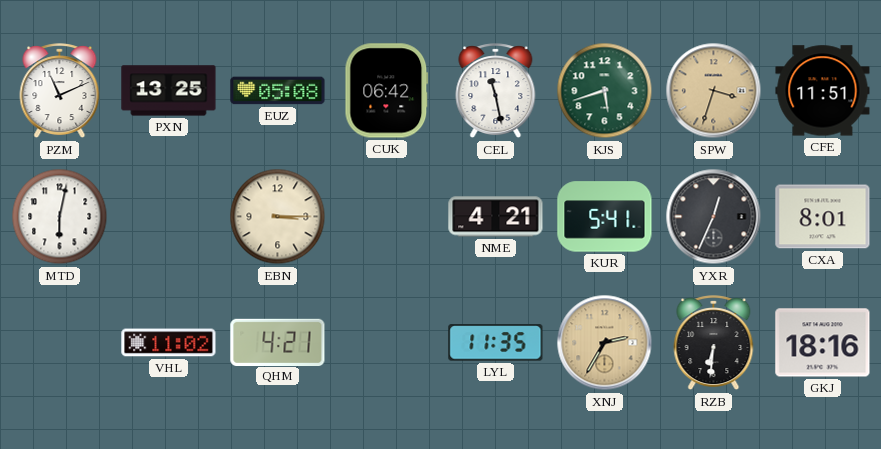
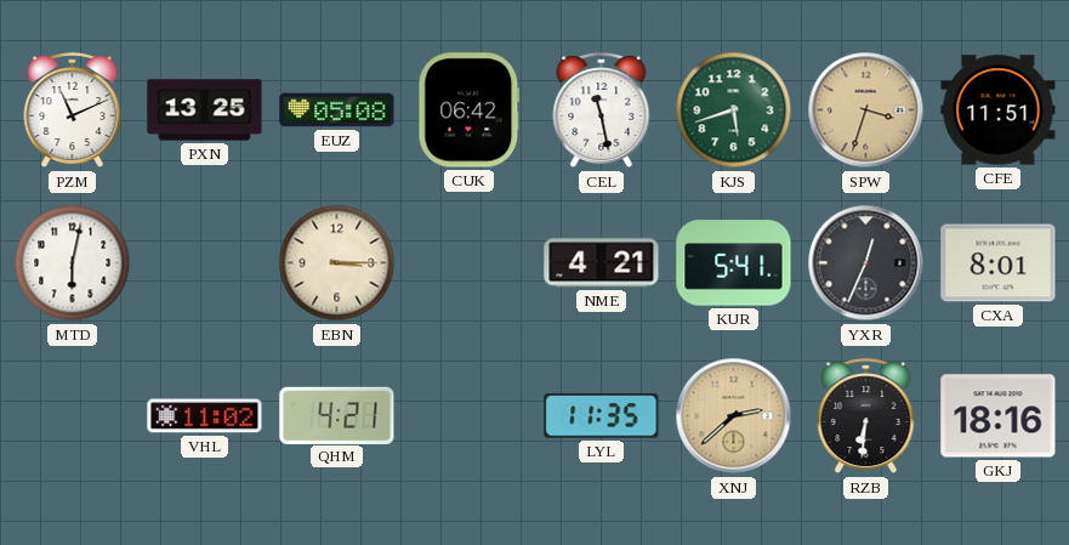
XNJ: 2:35 -> 2:38 (734, 416)
